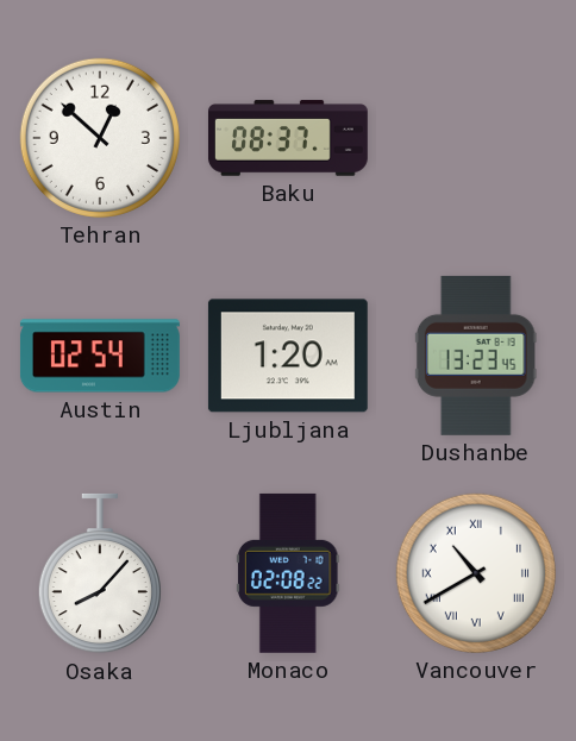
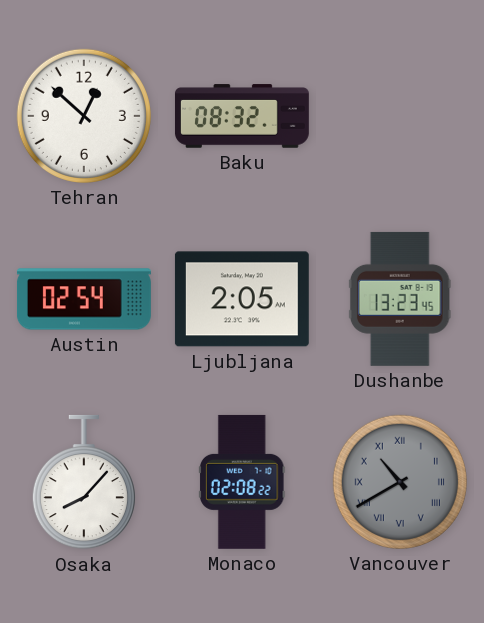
Baku: 08:37 -> 08:32 (242, 116)
Ljubljana: 1:20 -> 2:05 (242, 299)
Vancouver dial: white -> grey (400, 482)
